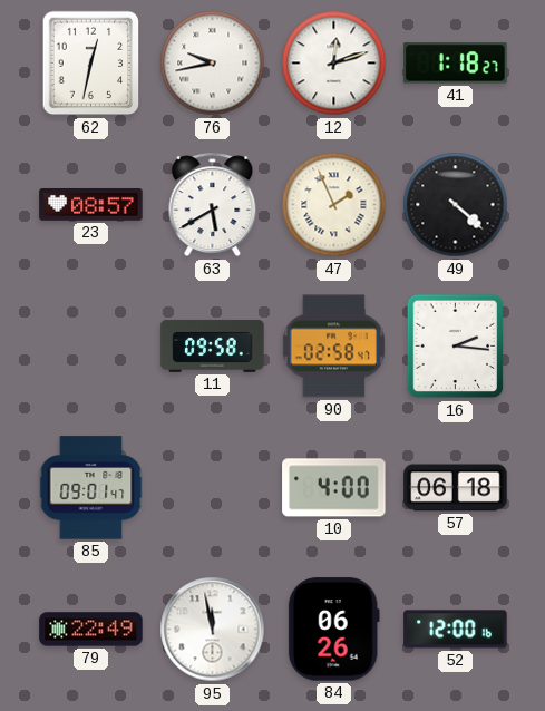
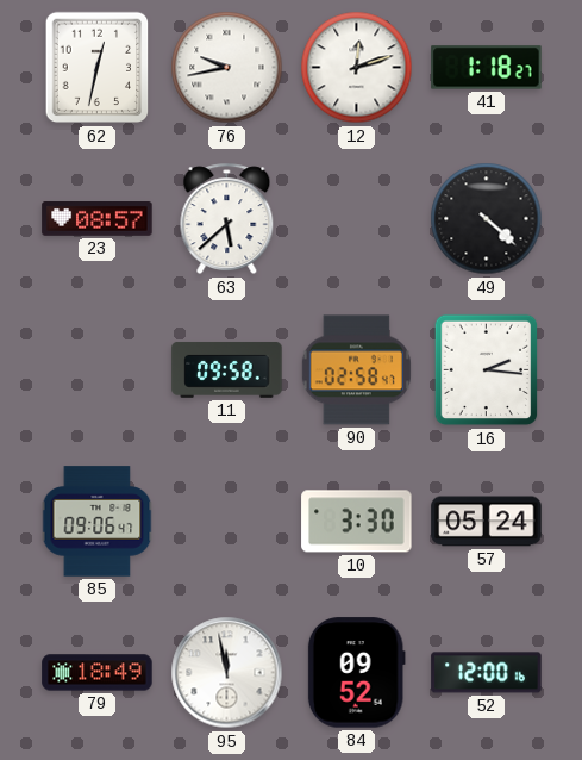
63: 5:40 -> 5:38 (227, 219)
47: 1:56 -> none (334, 205)
85: 09:01 -> 09:06 (98, 522)
10: 4:00 -> 3:30 (357, 522)
57: 06:18 -> 05:24 (487, 522)
79: 22:49 -> 18:49 (98, 673)
84: 06:26 -> 09:52 (356, 673)
